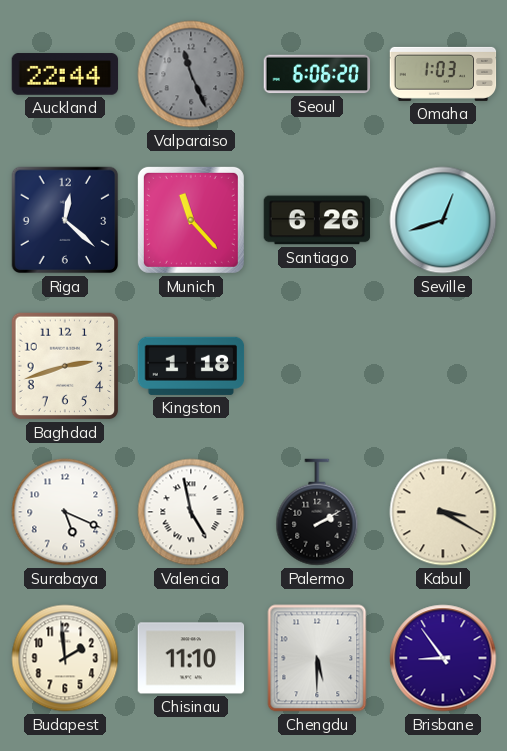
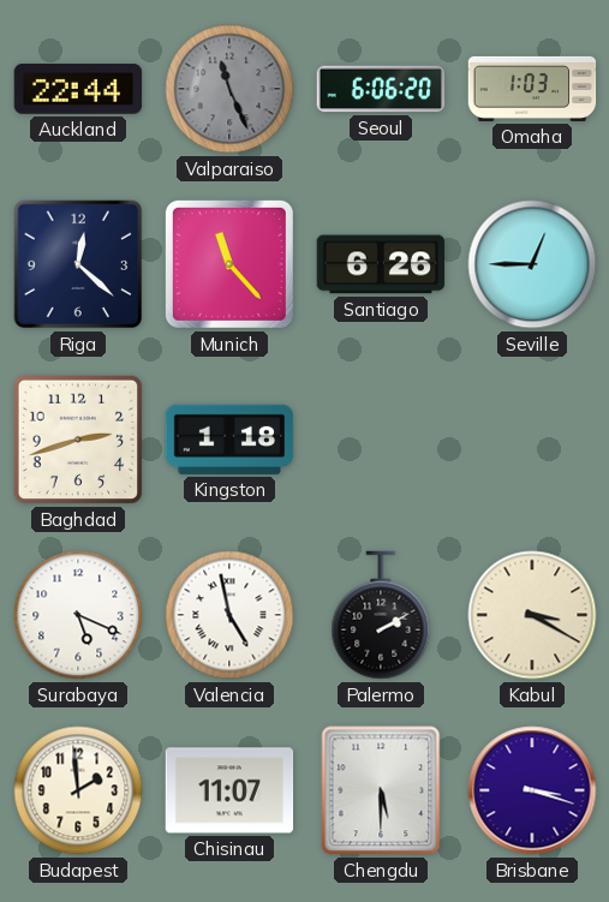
Seville: 12:42 -> 12:45 (532, 264)
Chisinau: 11:10 -> 11:07 (229, 790)
Brisbane: 8:54 -> 3:18 (532, 790)
